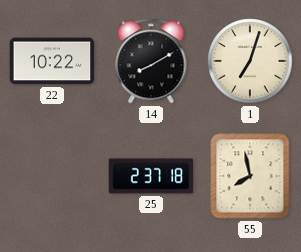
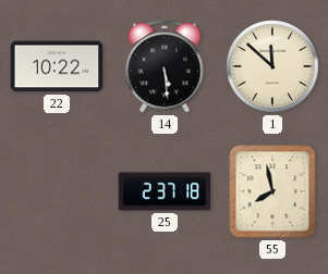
14: 8:10 -> 5:29 (165, 66)
1: 7:03 -> 11:52 (272, 66)
